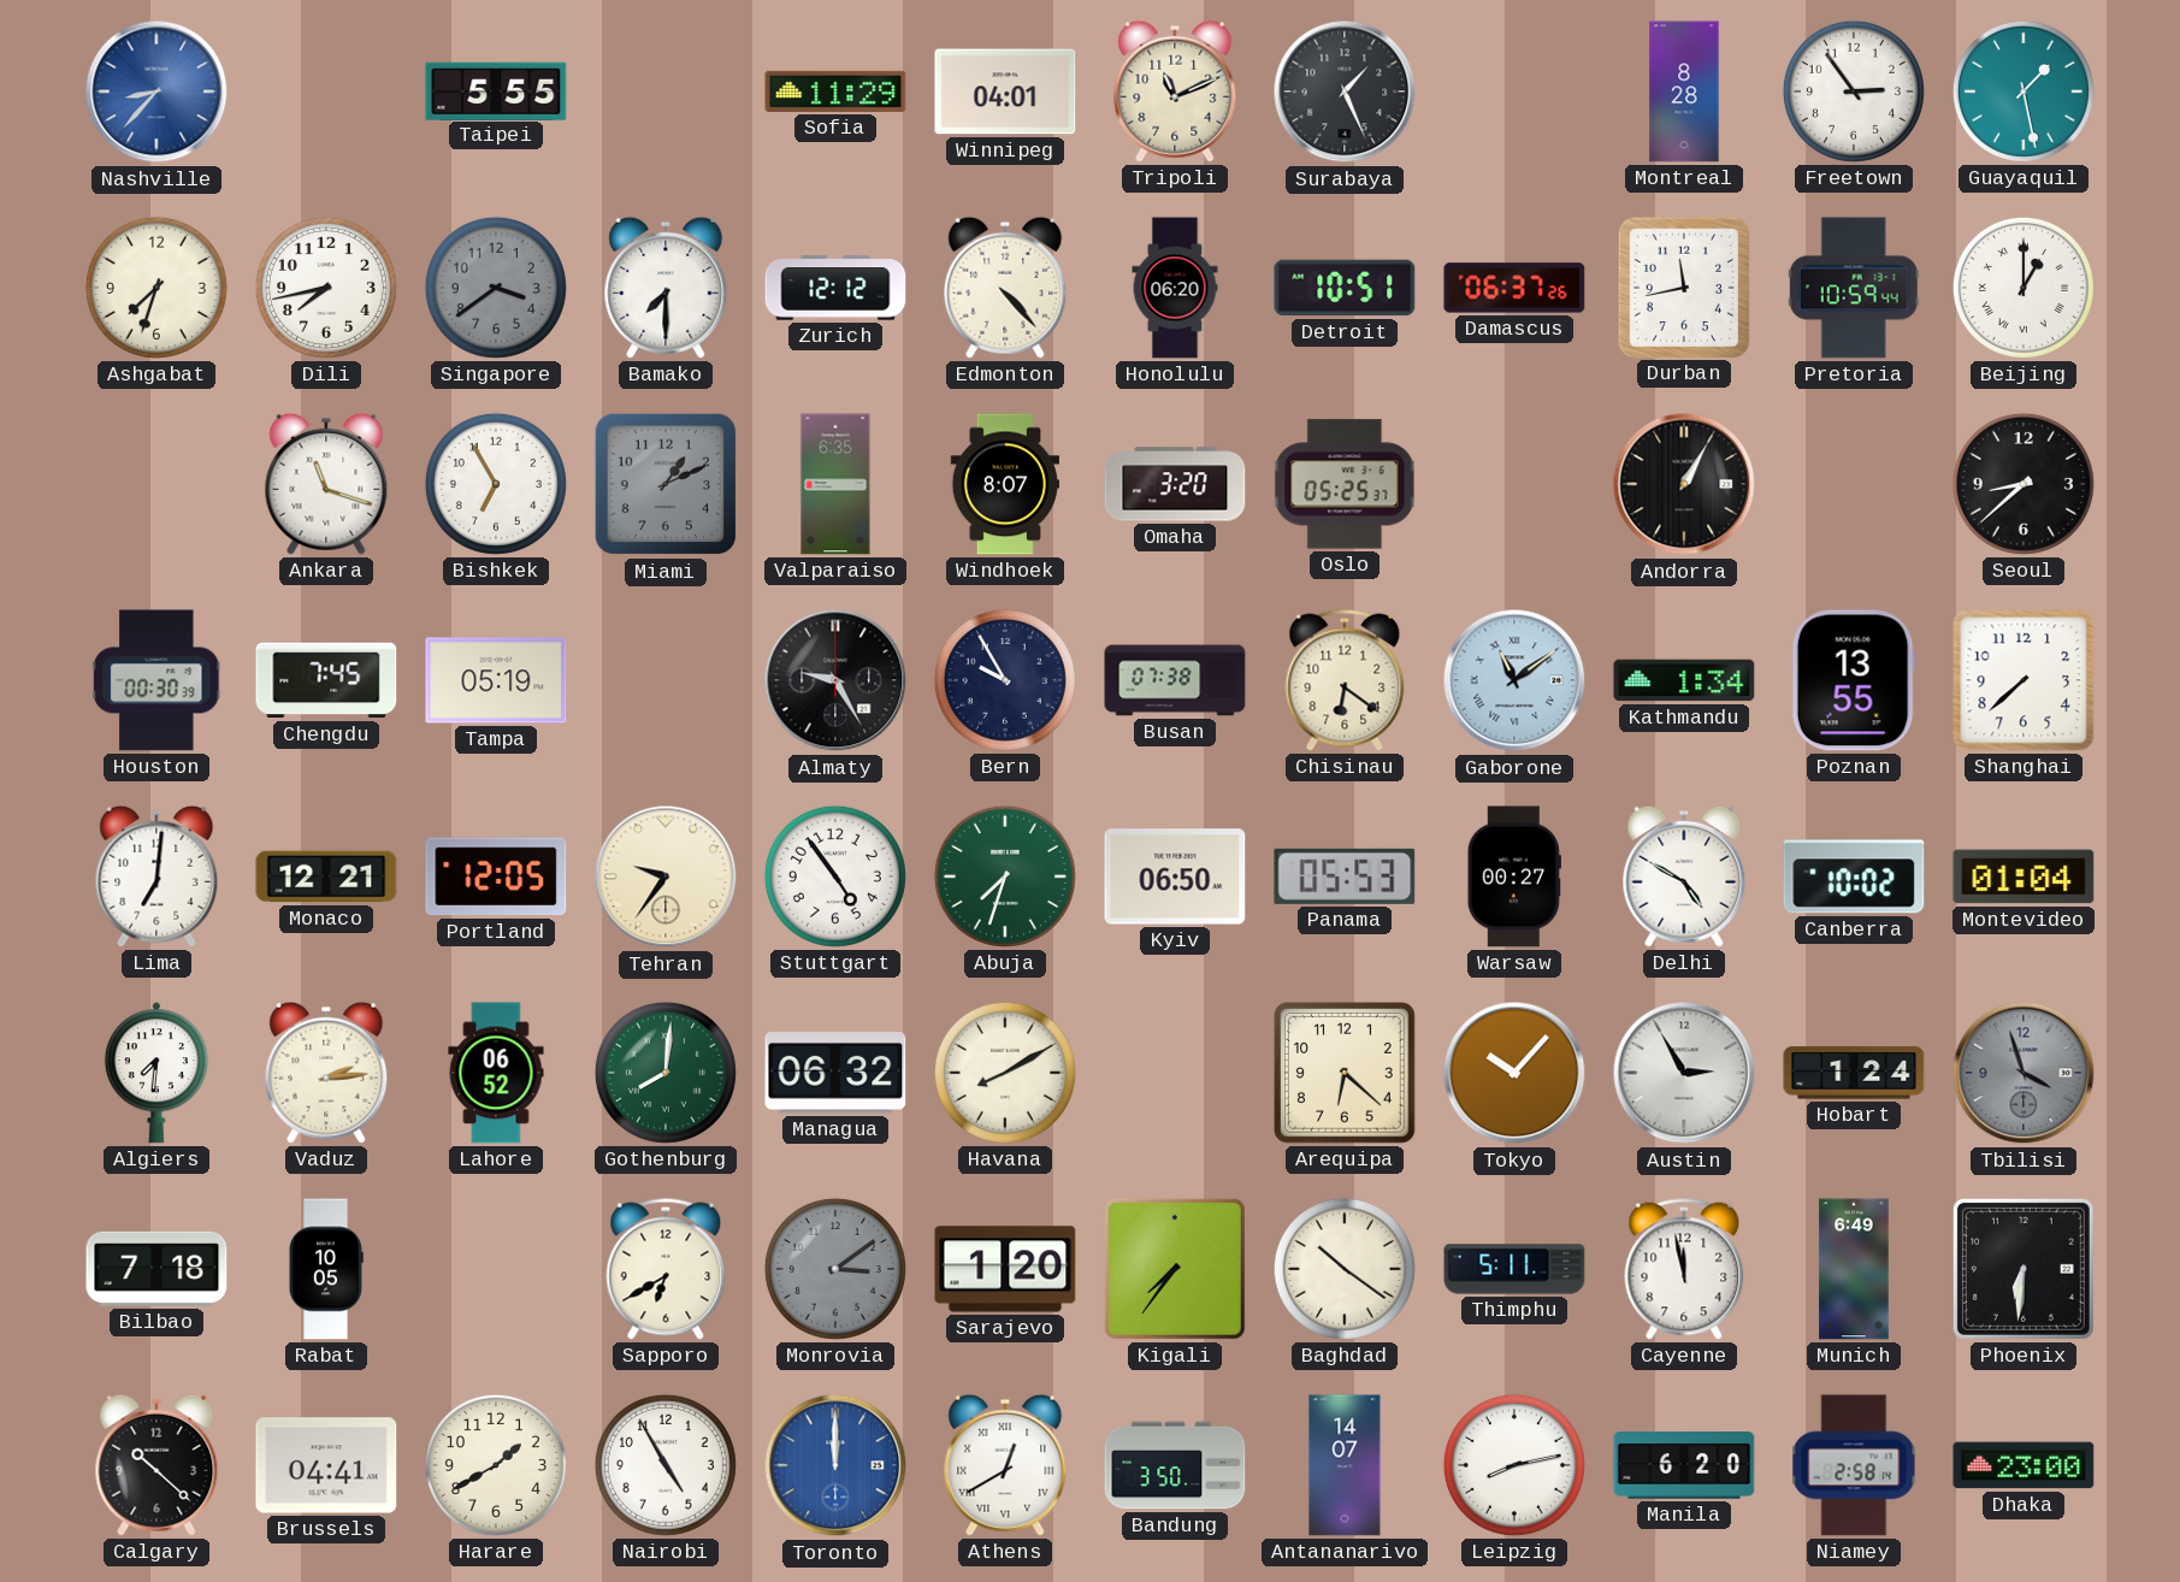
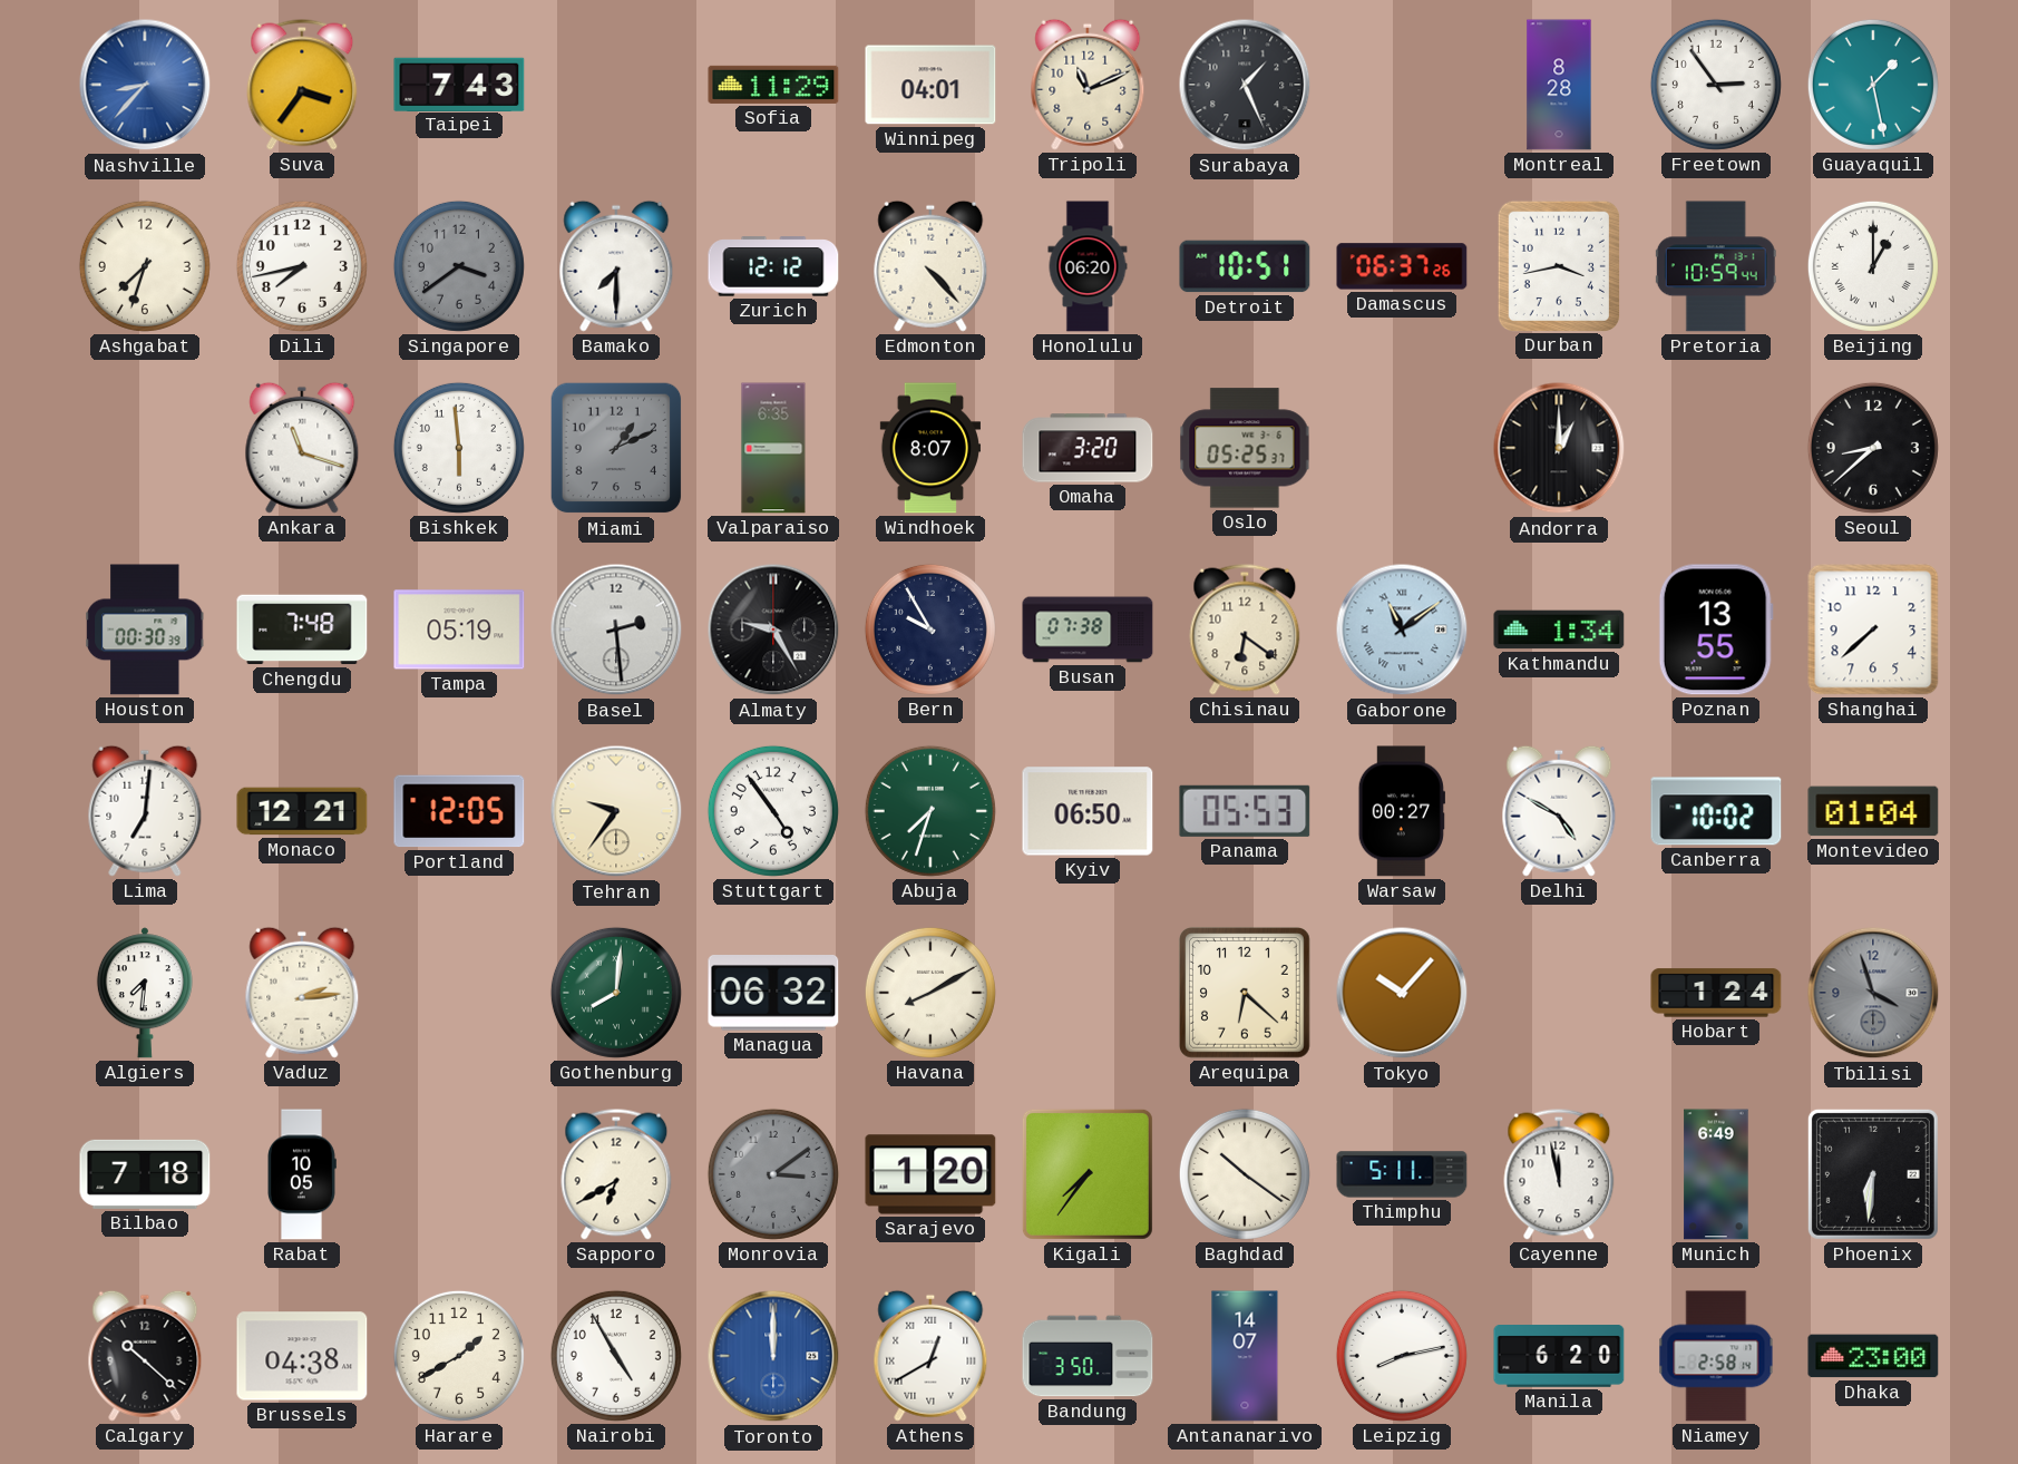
Suva: none -> 3:36 (302, 85)
Taipei: 5:55 -> 7:43 (459, 84)
Durban: 11:43 -> 3:43 (1558, 265)
Bishkek: 6:55 -> 5:59 (459, 448)
Andorra: 1:05 -> 1:00 (1559, 448)
Chengdu: 7:45 -> 7:48 (302, 629)
Basel: none -> 2:29 (616, 629)
Lahore: 06:52 -> none (496, 1073)
Austin: 2:55 -> none (1684, 1073)
Brussels: 04:41 -> 04:38 (302, 1356)
